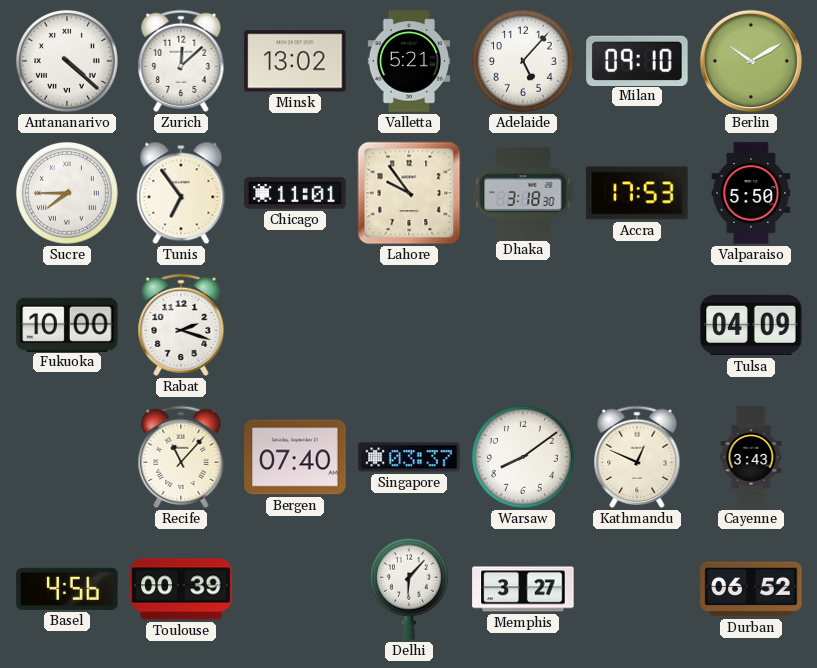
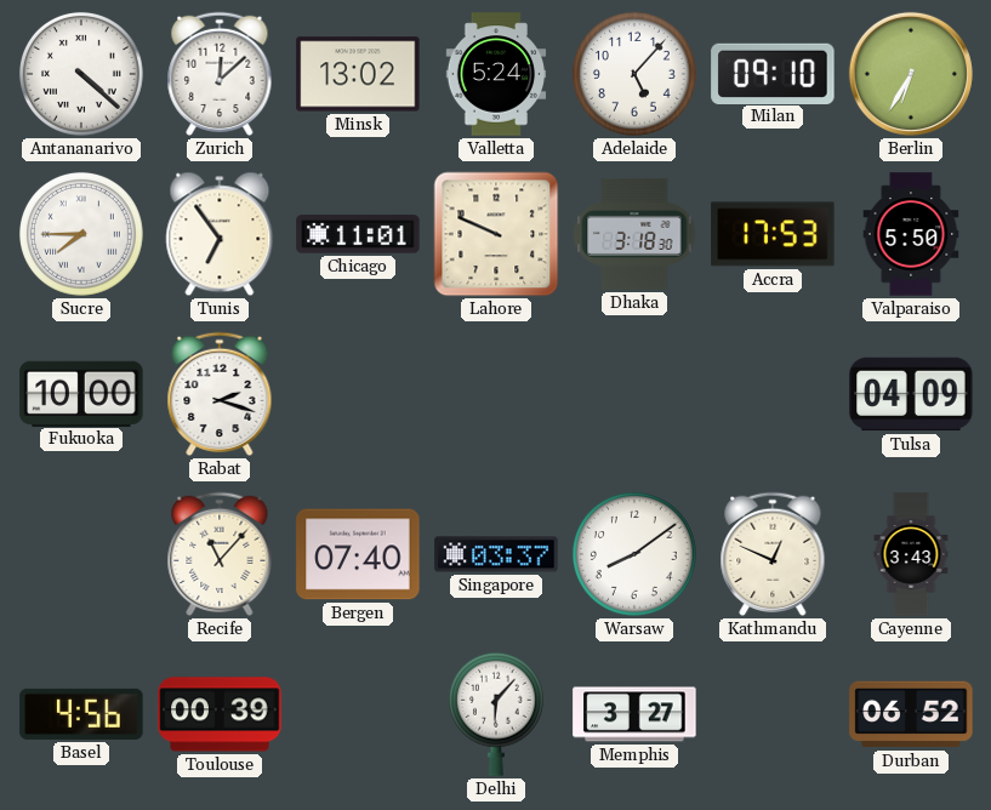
Valletta: 5:21 -> 5:24 (496, 74)
Berlin: 10:10 -> 6:35 (911, 74)
Lahore: 9:54 -> 9:49 (496, 234)
